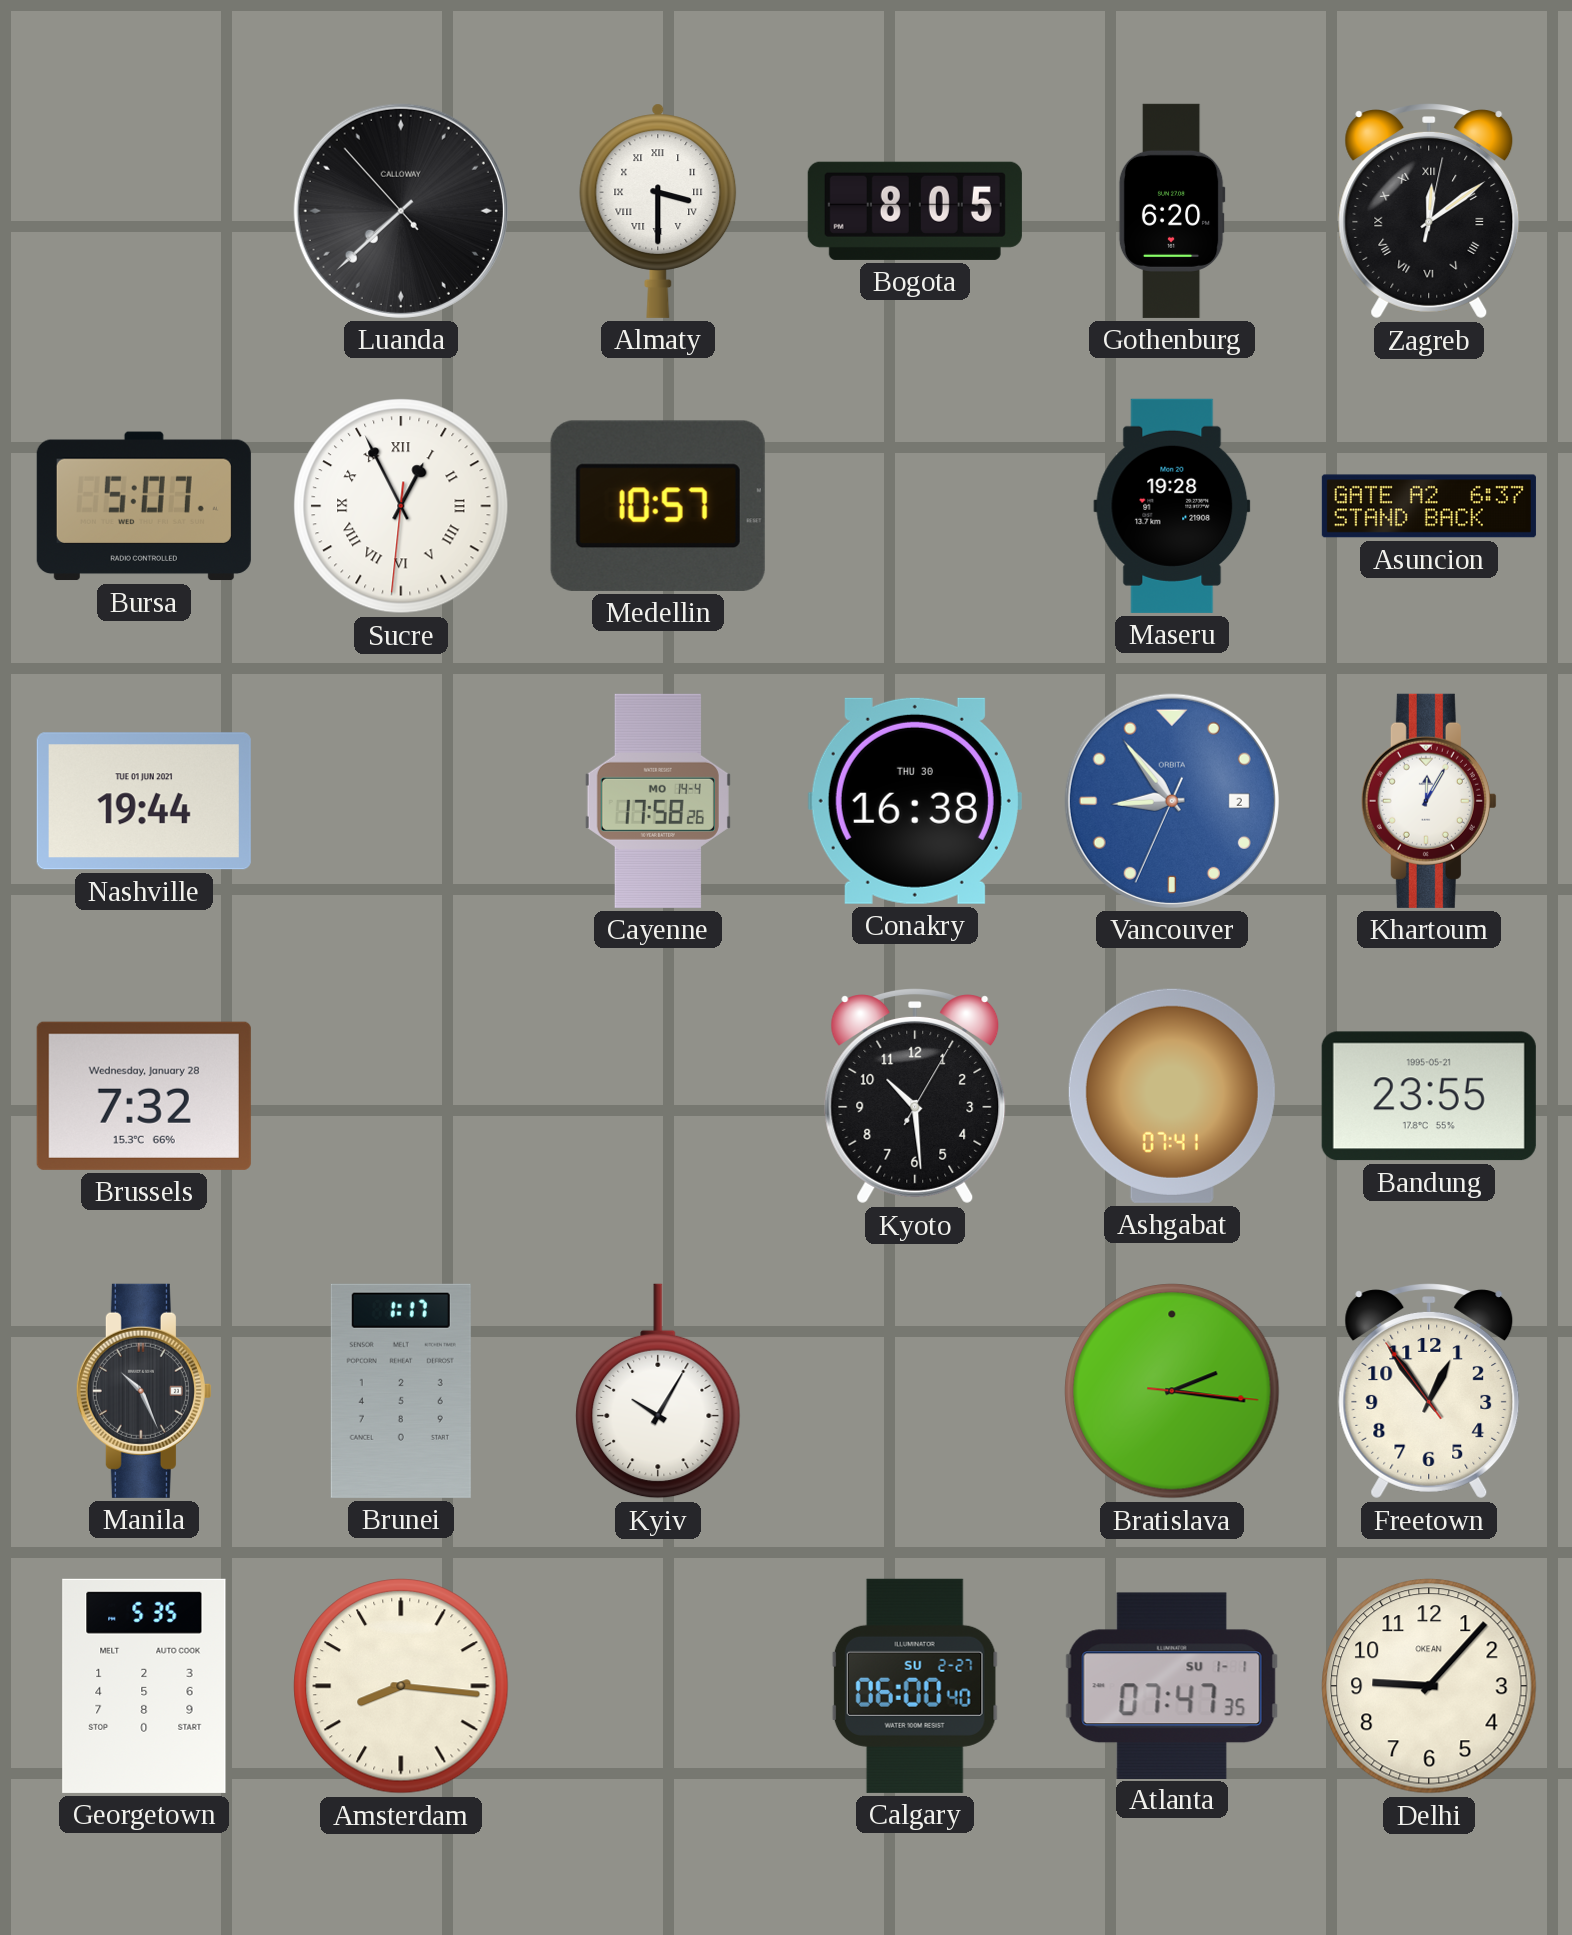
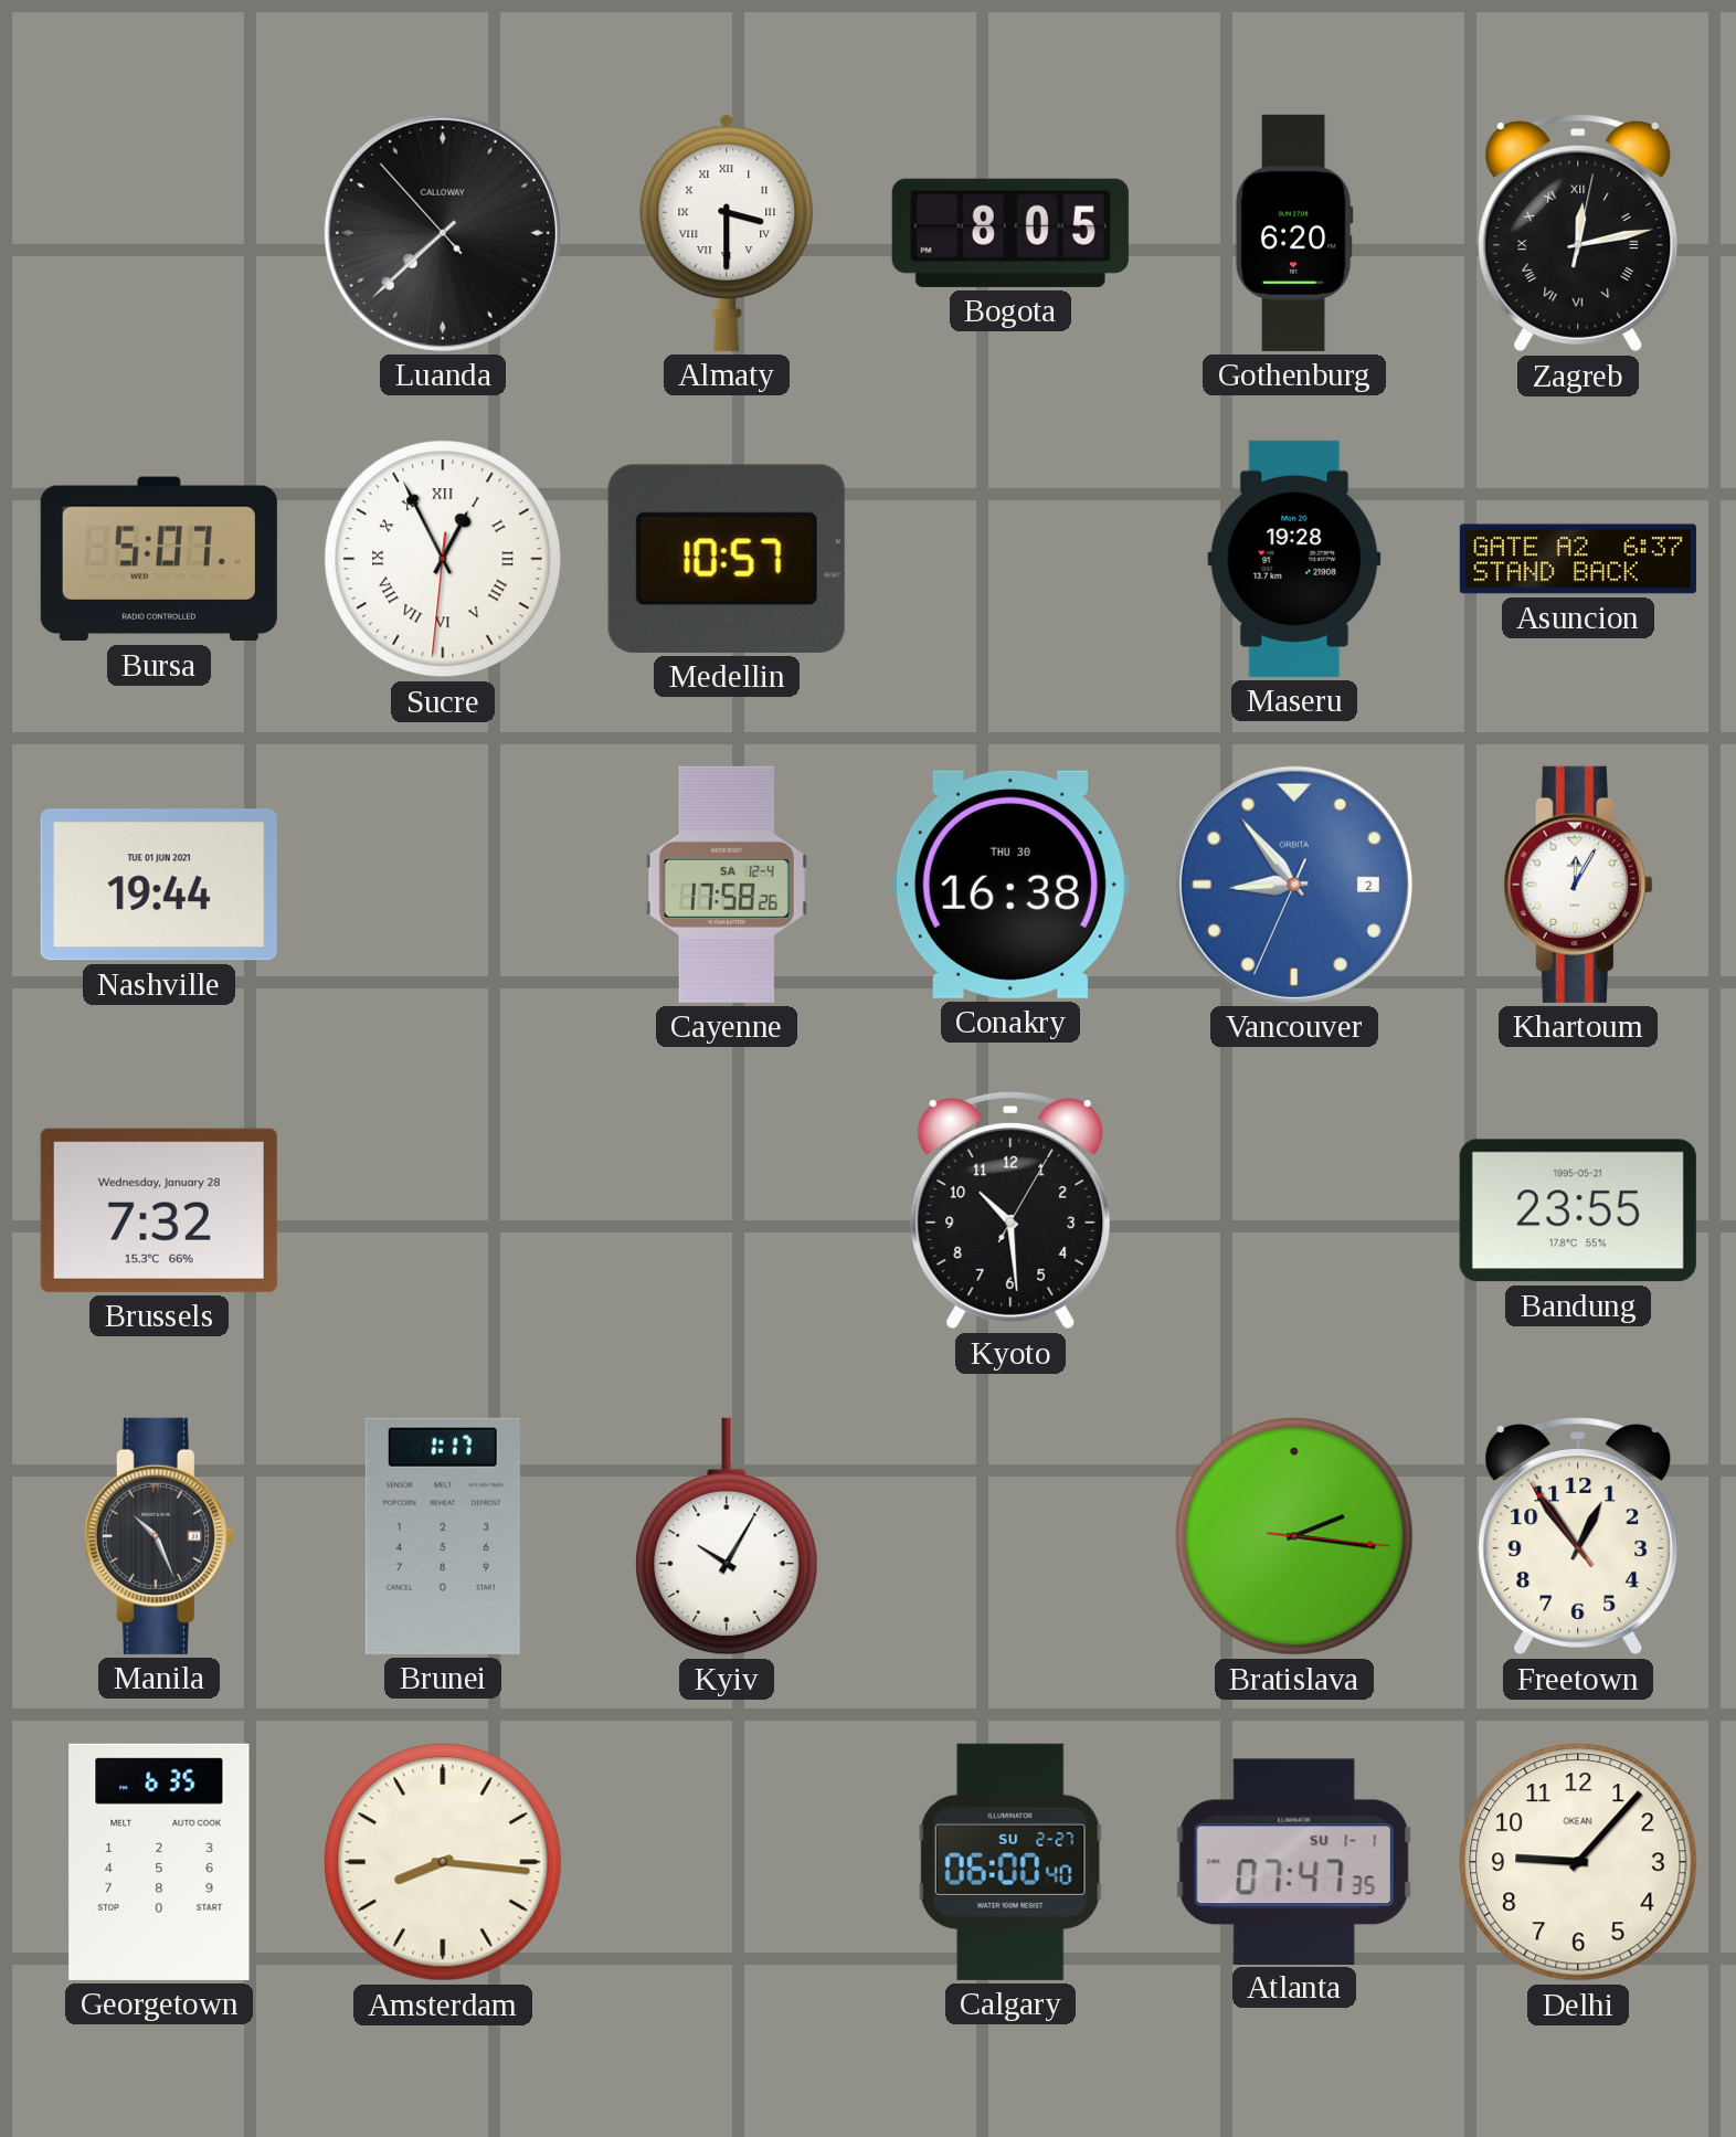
Zagreb: 12:09 -> 12:13 (1578, 234)
Cayenne date: MO 14-4 -> SA 12-4 (727, 885)
Ashgabat: 07:41 -> none (1172, 1096)
Georgetown: 5:35 -> 6:35 (159, 1862)
